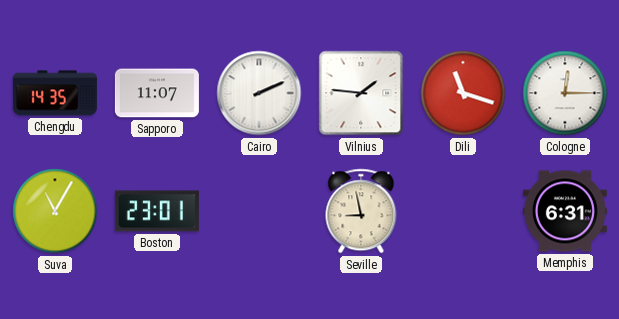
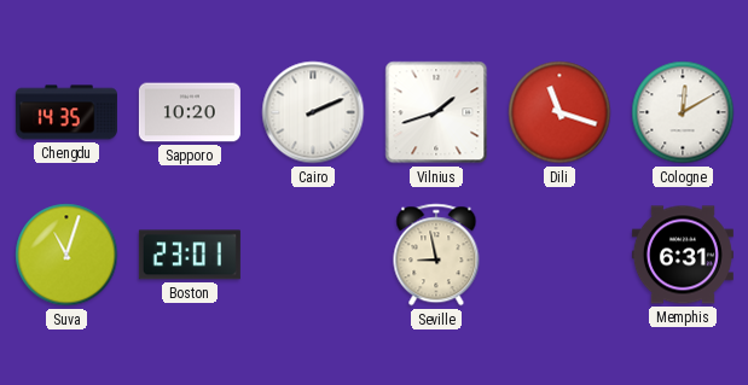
Sapporo: 11:07 -> 10:20 (190, 112)
Vilnius: 1:46 -> 1:42 (436, 112)
Cologne: 12:15 -> 12:10 (683, 112)
Suva: 11:05 -> 11:03 (66, 255)
